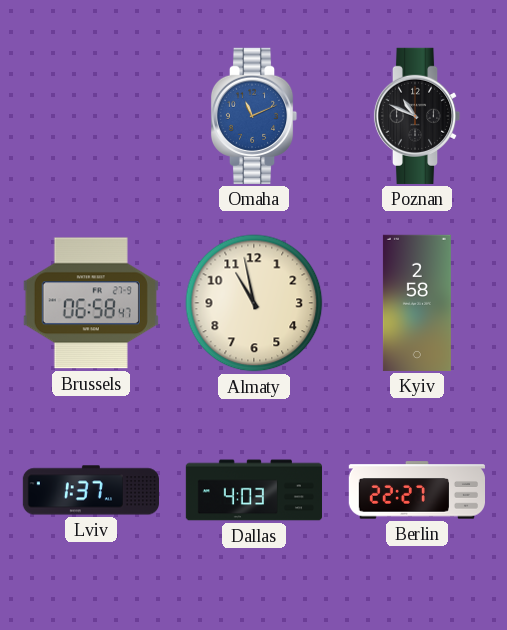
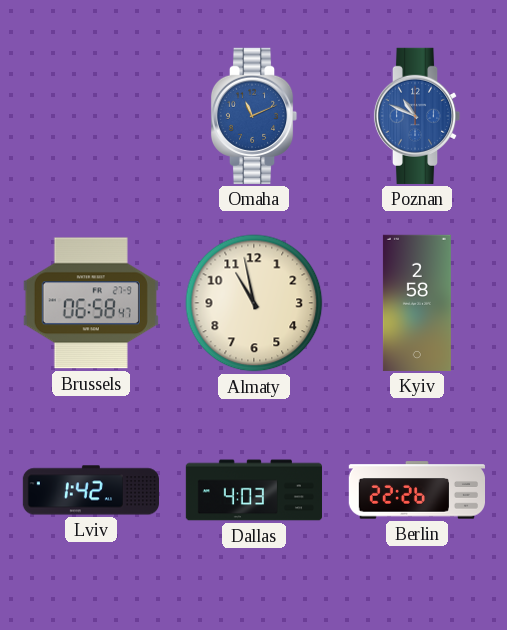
Poznan dial: black -> blue (417, 116)
Lviv: 1:37 -> 1:42 (90, 490)
Berlin: 22:27 -> 22:26 (416, 490)
